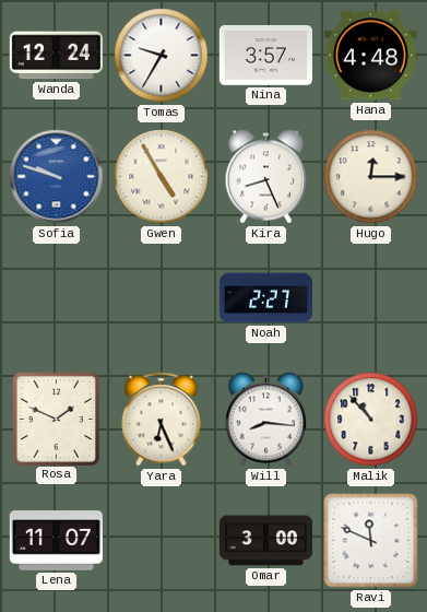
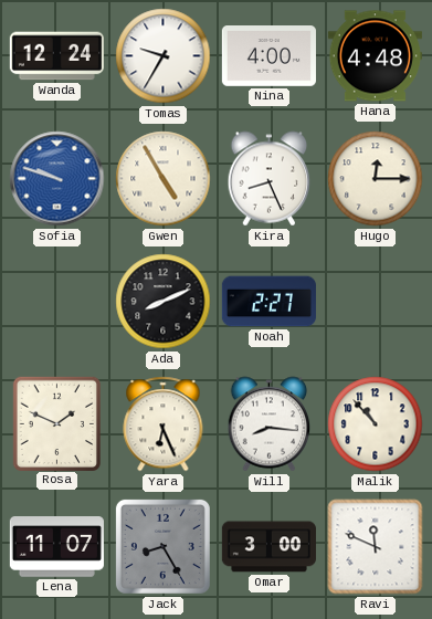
Nina: 3:57 -> 4:00 (268, 56)
Ada: none -> 8:11 (164, 302)
Jack: none -> 8:25 (162, 546)
